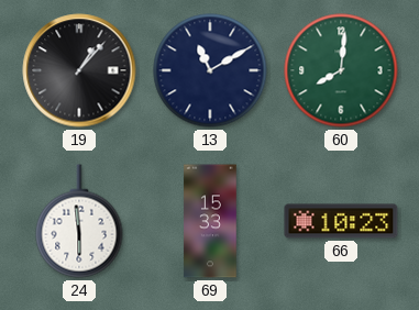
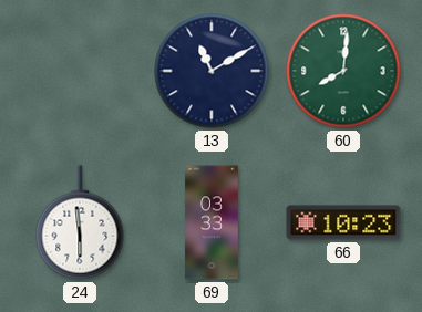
19: 1:07 -> none (79, 70)
69: 15:33 -> 03:33 (212, 222)
